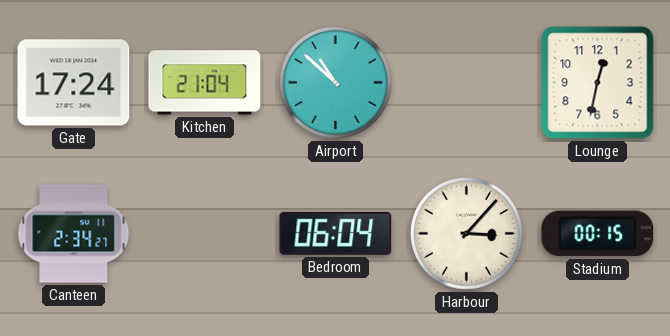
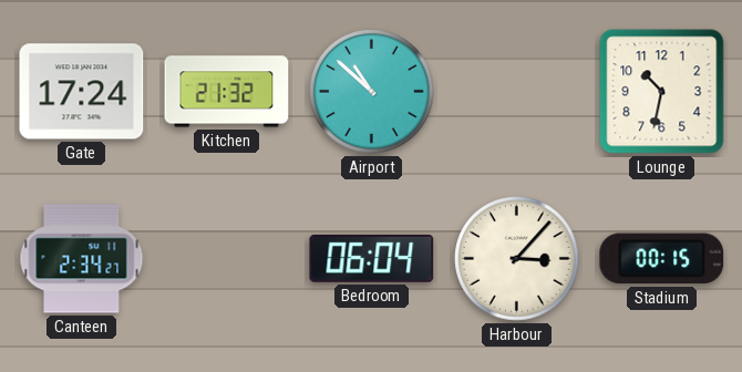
Kitchen: 21:04 -> 21:32 (227, 92)
Lounge: 12:32 -> 10:32 (662, 92)
